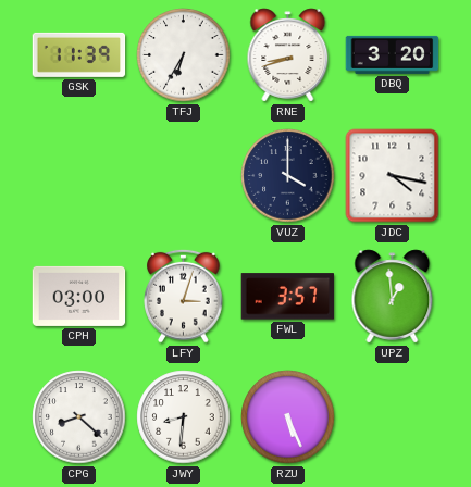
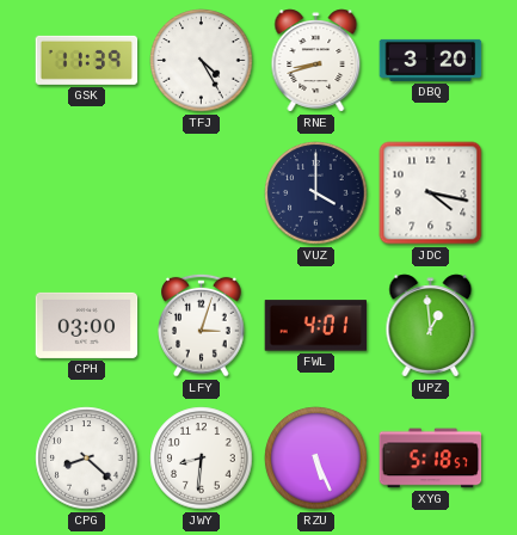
TFJ: 6:35 -> 4:25 (202, 61)
FWL: 3:57 -> 4:01 (316, 326)
XYG: none -> 5:18 (431, 459)
